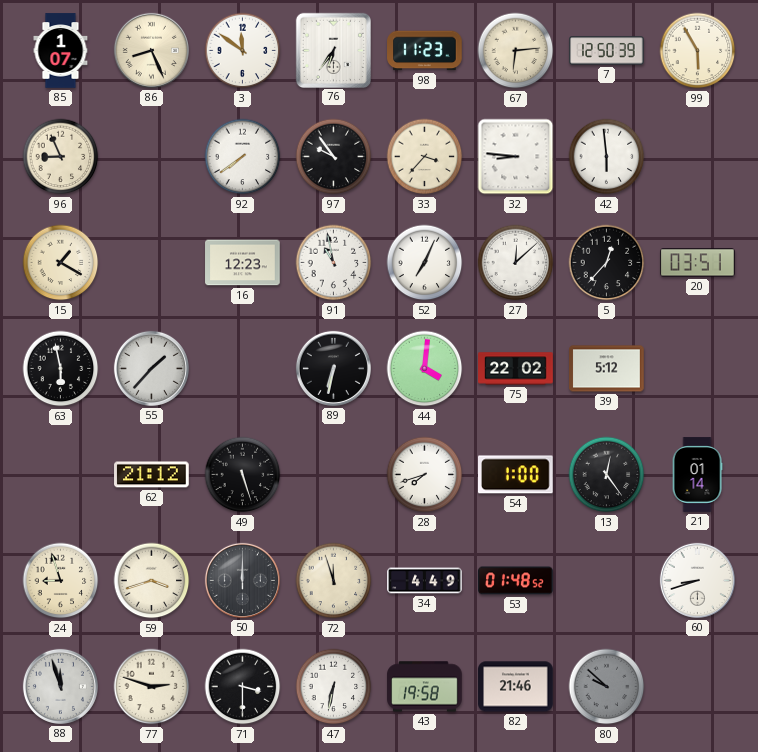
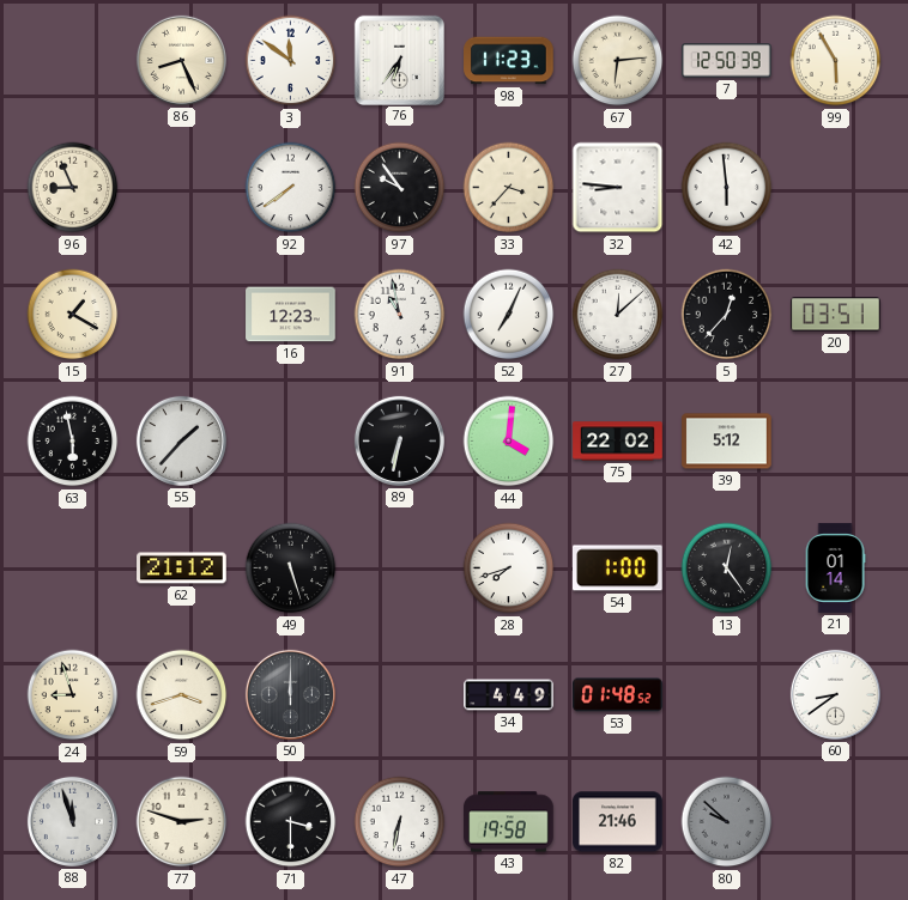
85: 1:07 -> none (61, 51)
72: 11:57 -> none (334, 581)
60: 8:42 -> 8:39 (835, 694)
